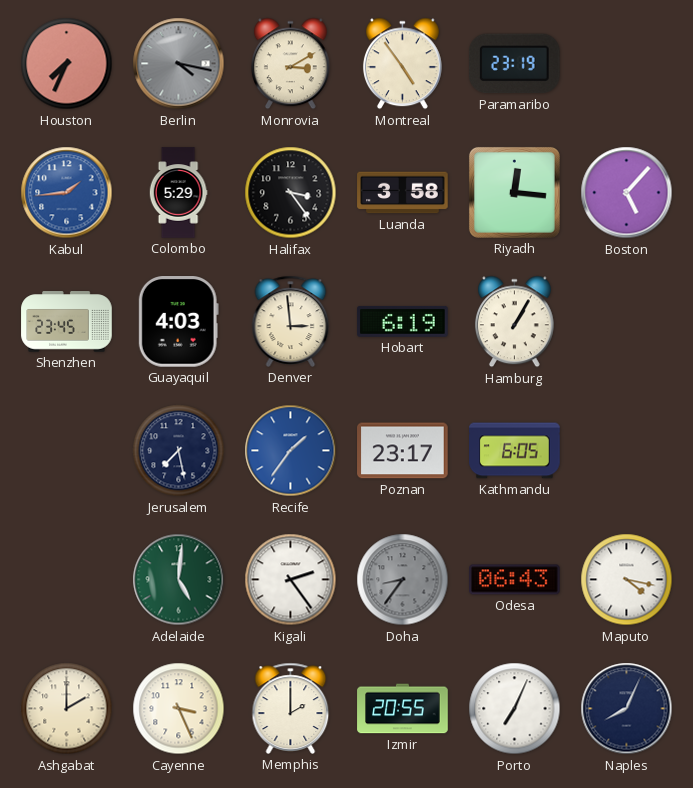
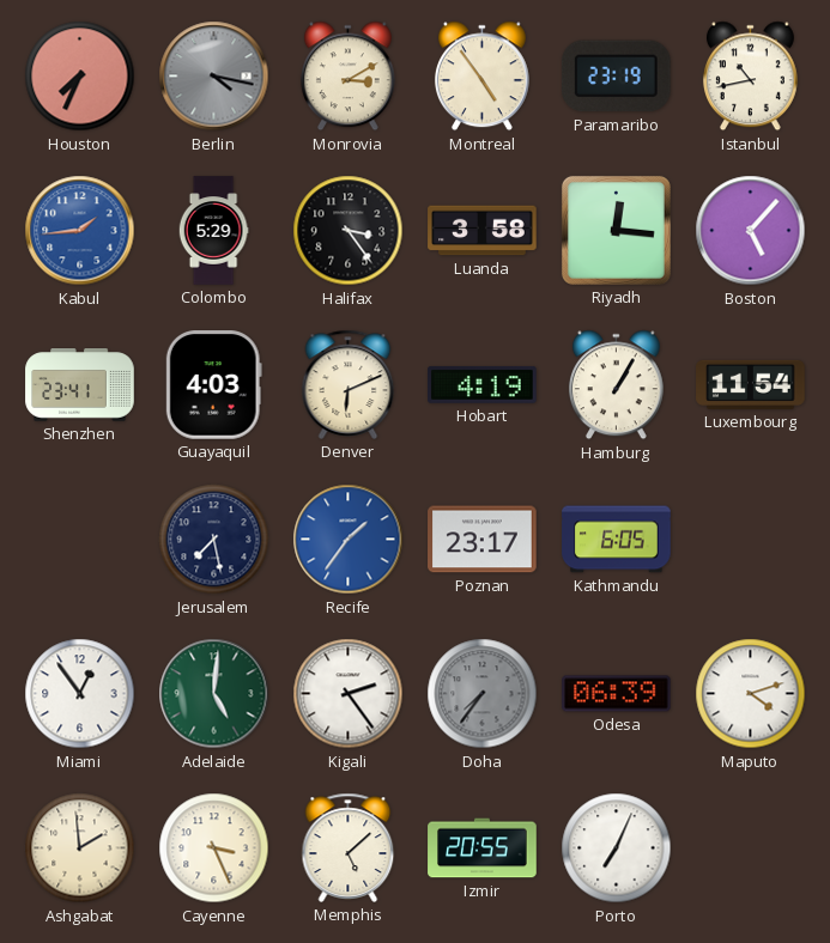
Istanbul: none -> 10:43 (750, 77)
Shenzhen: 23:45 -> 23:41 (80, 385)
Denver: 2:59 -> 6:11 (349, 384)
Hobart: 6:19 -> 4:19 (483, 385)
Luxembourg: none -> 11:54 (751, 384)
Miami: none -> 12:54 (80, 694)
Doha: 8:36 -> 7:36 (483, 694)
Odesa: 06:43 -> 06:39 (617, 694)
Maputo: 4:17 -> 4:12 (751, 694)
Ashgabat: 2:00 -> 1:59 (80, 848)
Memphis: 2:00 -> 5:08 (349, 847)
Naples: 8:04 -> none (627, 709)
